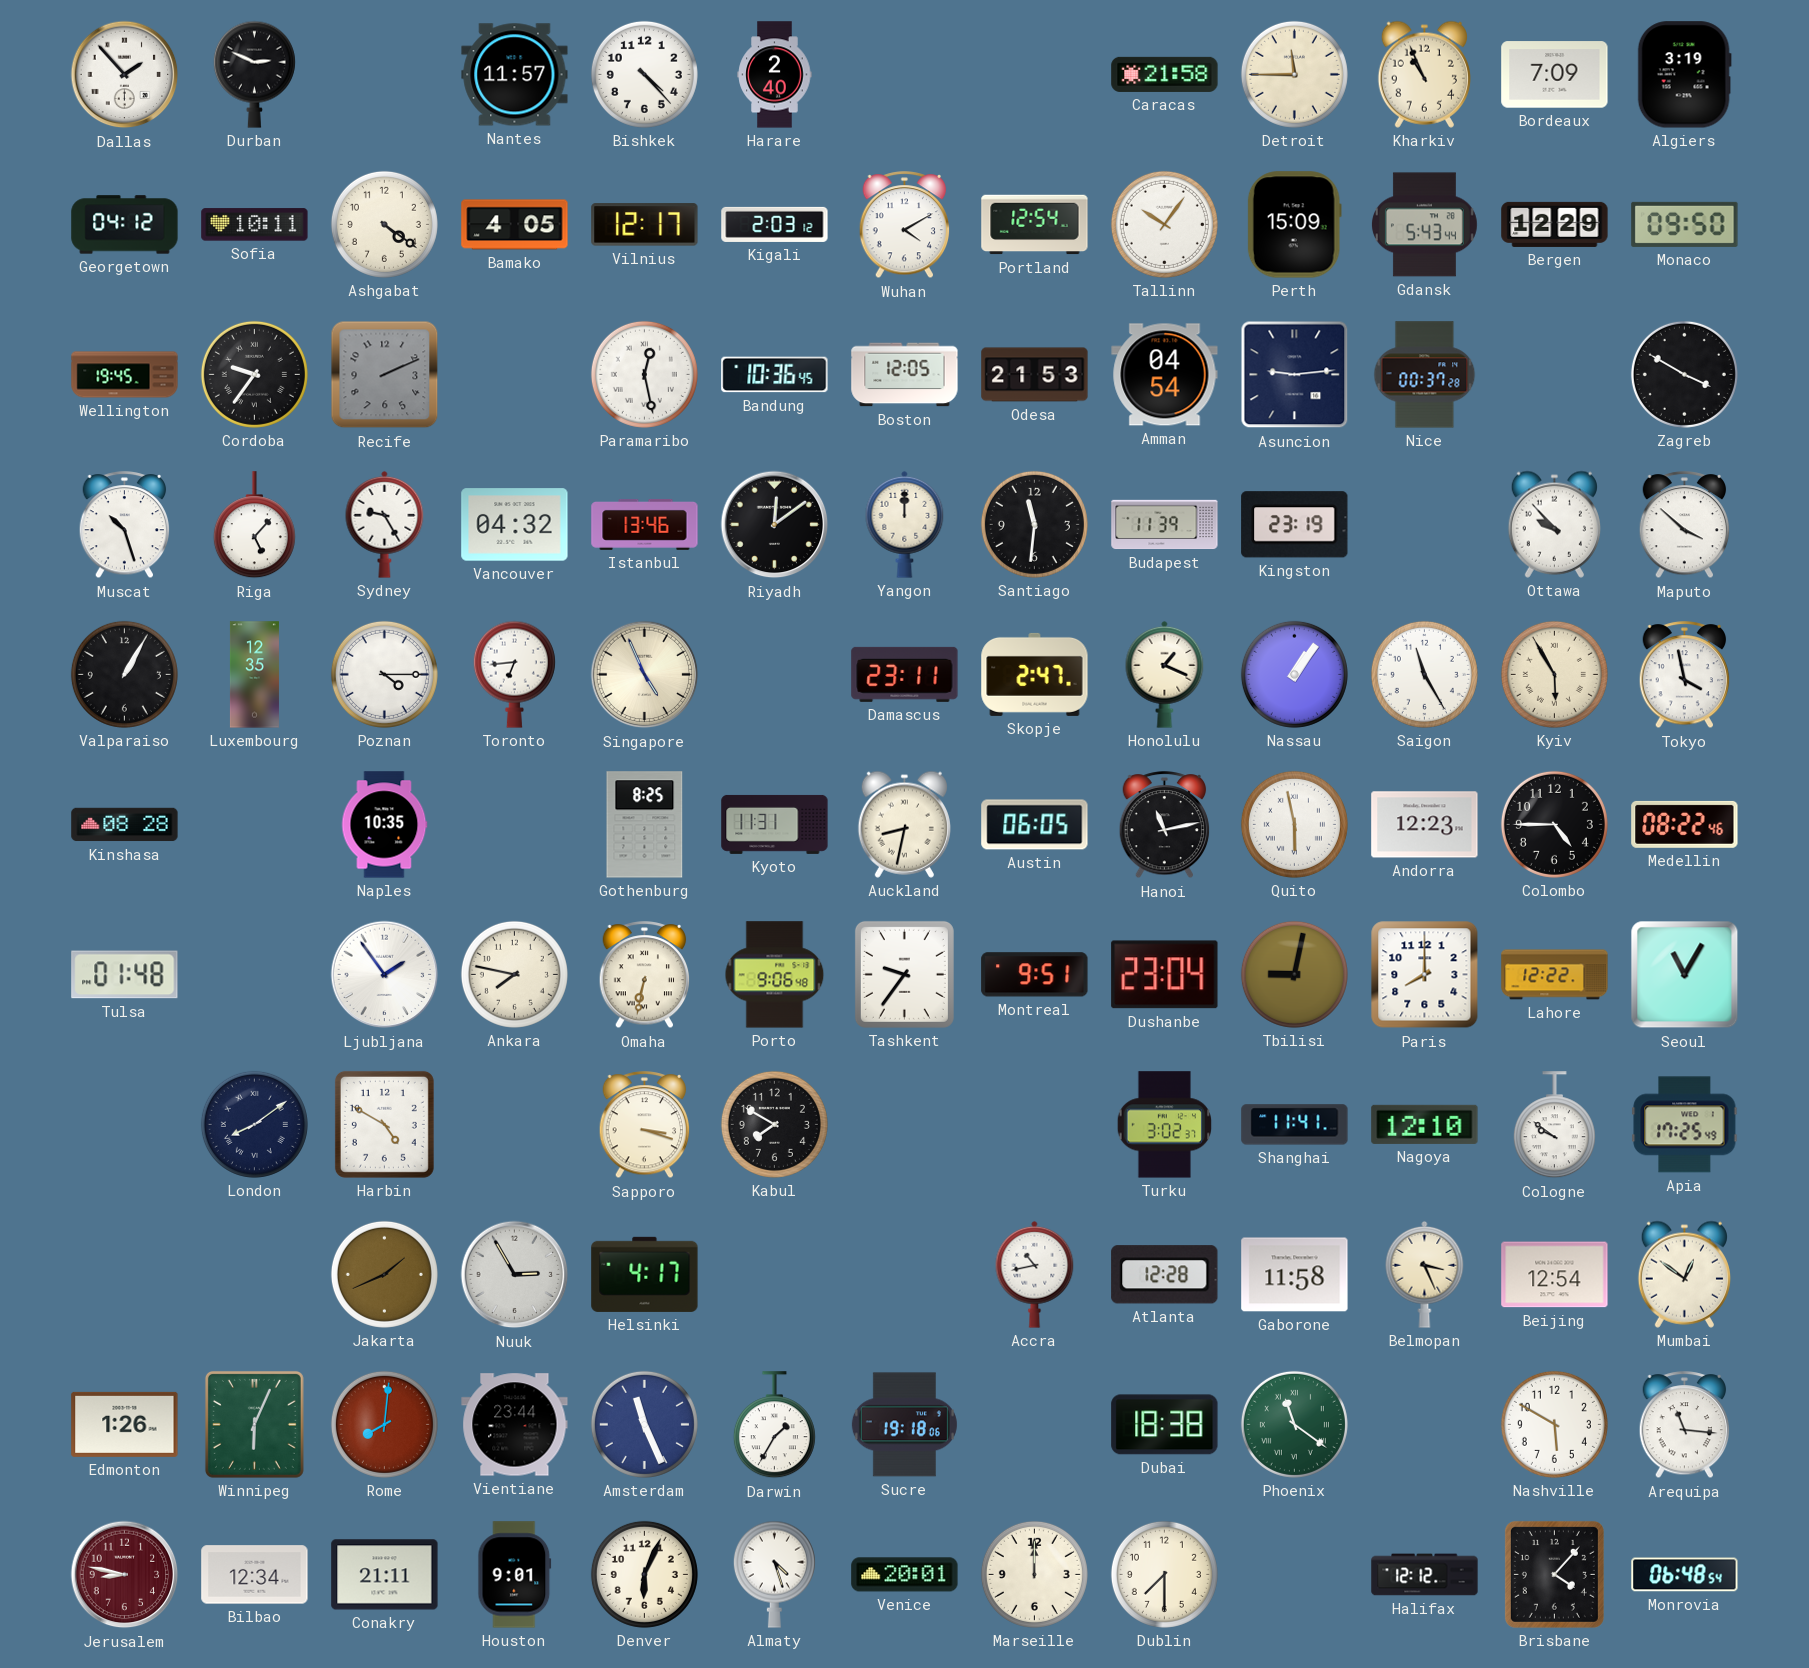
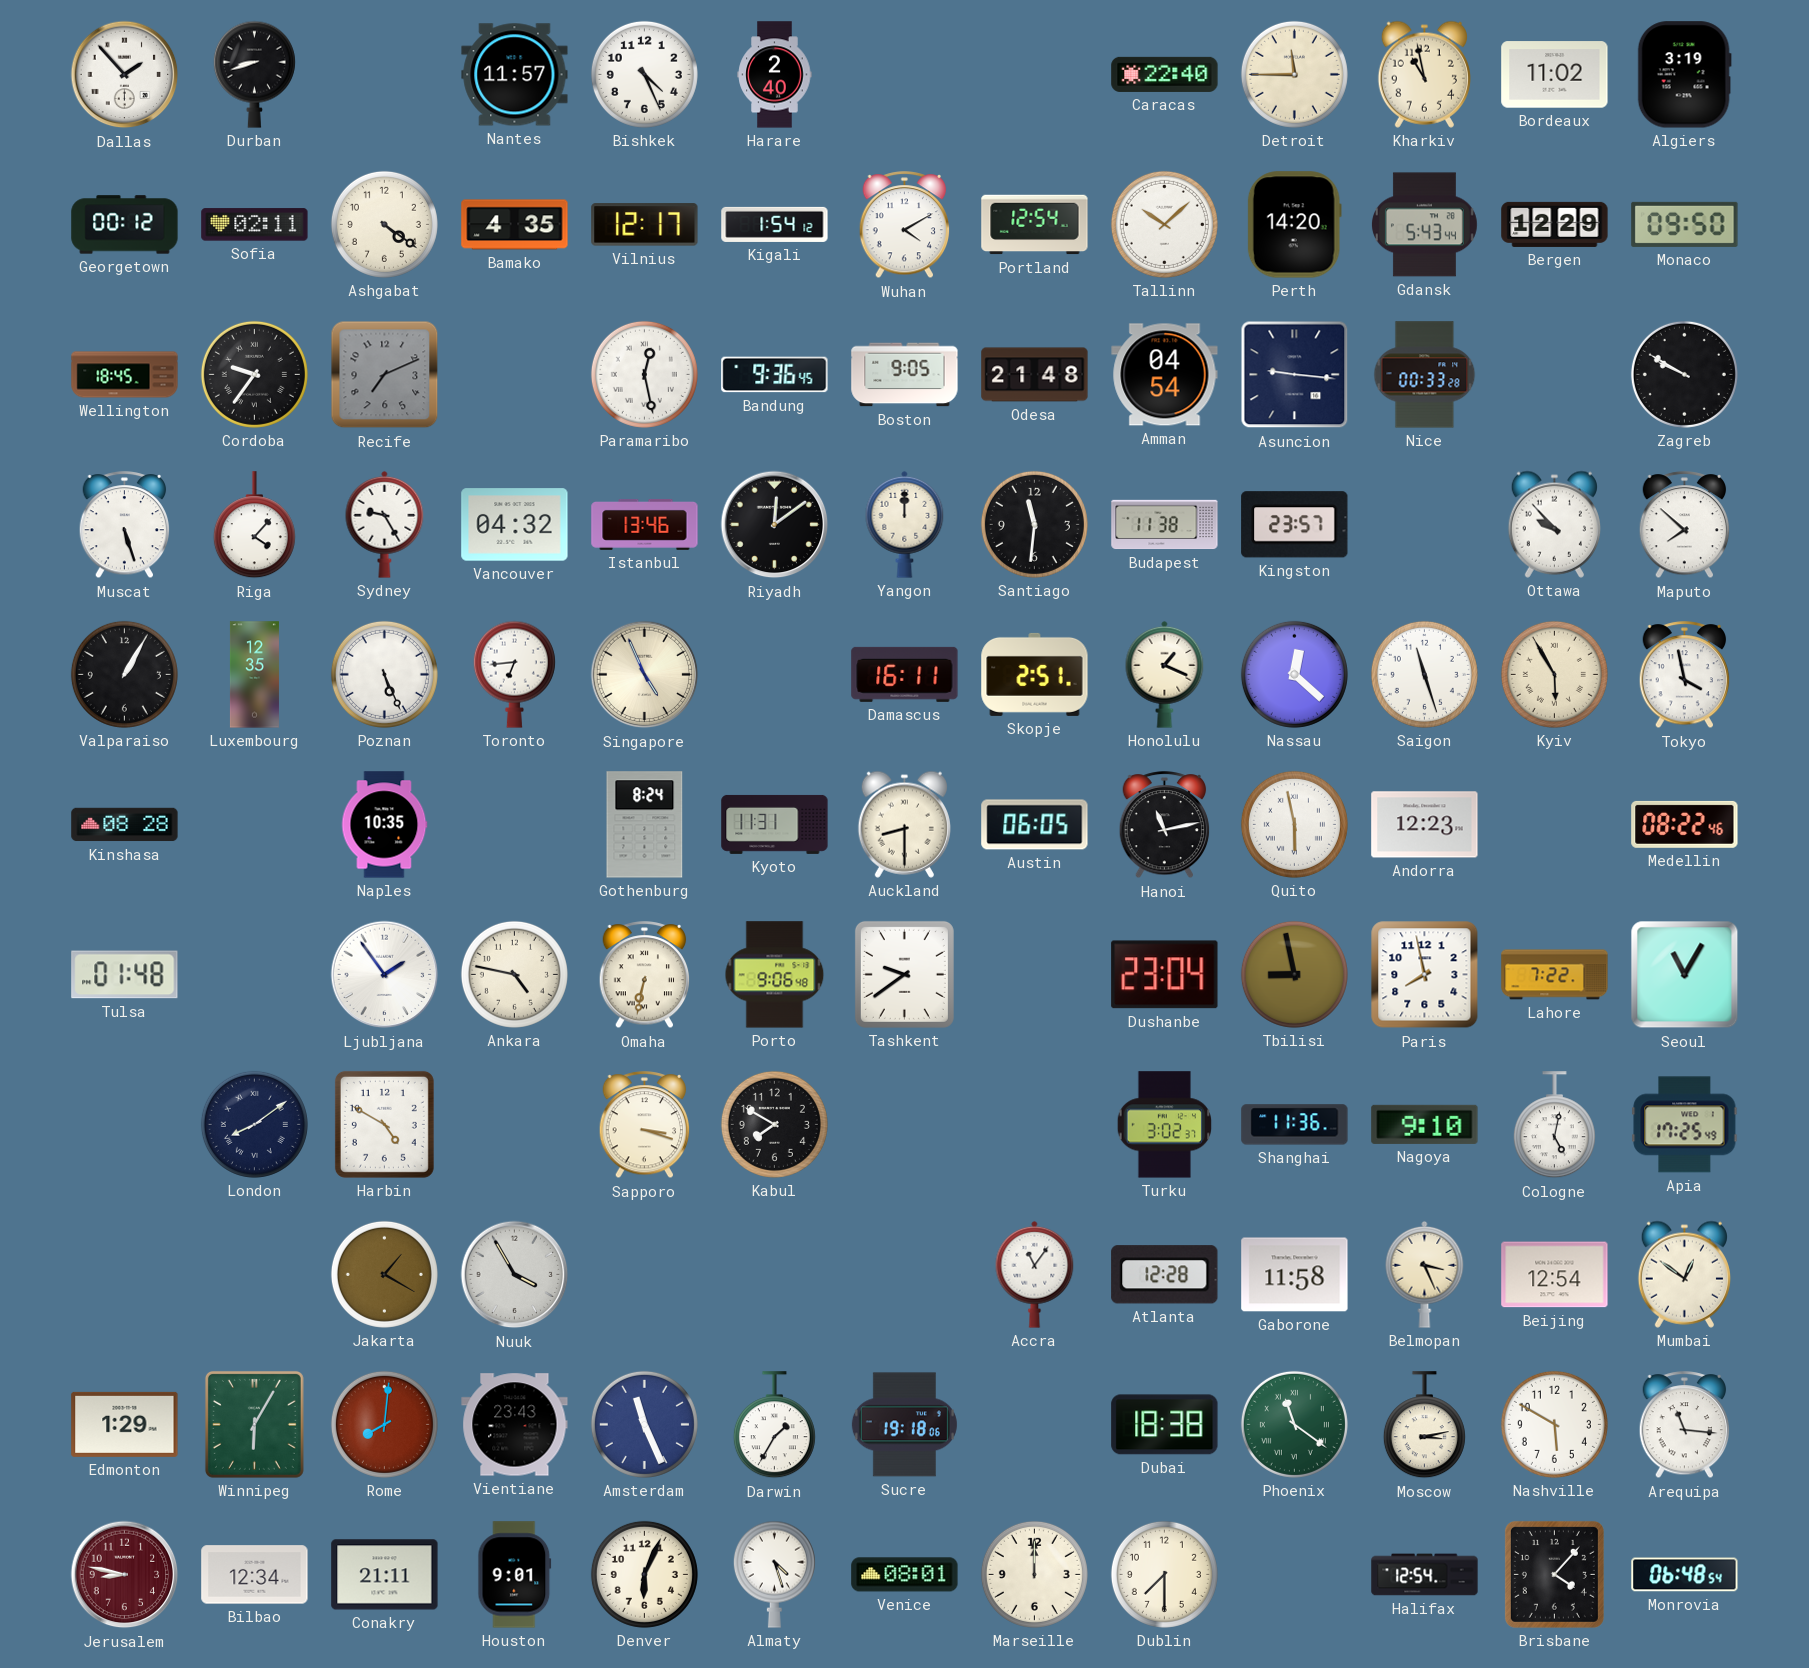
Durban: 2:49 -> 8:42 (254, 74)
Bishkek: 4:23 -> 4:26 (644, 74)
Caracas: 21:58 -> 22:40 (1165, 74)
Kharkiv: 10:56 -> 10:58 (1424, 74)
Bordeaux: 7:09 -> 11:02 (1555, 75)
Georgetown: 04:12 -> 00:12 (125, 225)
Sofia: 10:11 -> 02:11 (255, 225)
Bamako: 4:05 -> 4:35 (515, 225)
Kigali: 2:03 -> 1:54 (775, 224)
Tallinn: 10:06 -> 10:08 (1164, 224)
Perth: 15:09 -> 14:20 (1294, 225)
Wellington: 19:45 -> 18:45 (125, 375)
Recife: 2:11 -> 7:11 (385, 375)
Bandung: 10:36 -> 9:36 (775, 375)
Boston: 12:05 -> 9:05 (905, 375)
Odesa: 21:53 -> 21:48 (1035, 375)
Asuncion: 9:14 -> 9:16 (1295, 375)
Nice: 00:37 -> 00:33 (1425, 375)
Zagreb: 3:50 -> 9:50 (1684, 374)
Muscat: 10:27 -> 5:27 (125, 525)
Riga: 5:07 -> 4:07 (254, 525)
Budapest: 11:39 -> 11:38 (1165, 525)
Kingston: 23:19 -> 23:57 (1295, 525)
Maputo: 3:52 -> 7:52 (1685, 525)
Poznan: 4:15 -> 5:26 (384, 674)
Damascus: 23:11 -> 16:11 (905, 674)
Skopje: 2:47 -> 2:51 (1035, 674)
Nassau: 1:06 -> 12:22 (1294, 674)
Saigon: 11:25 -> 11:27 (1424, 674)
Gothenburg: 8:25 -> 8:24 (645, 825)
Auckland: 8:32 -> 8:30 (904, 824)
Colombo: 4:45 -> none (1554, 824)
Ankara: 7:47 -> 4:47 (514, 974)
Tashkent: 9:36 -> 9:39 (904, 974)
Montreal: 9:51 -> none (1035, 975)
Tbilisi: 9:02 -> 8:58 (1294, 974)
Paris: 8:00 -> 7:58 (1425, 975)
Lahore: 12:22 -> 7:22 (1555, 975)
Shanghai: 11:41 -> 11:36 (1295, 1125)
Nagoya: 12:10 -> 9:10 (1425, 1124)
Cologne: 9:51 -> 5:02 (1554, 1125)
Jakarta: 1:41 -> 1:20 (384, 1274)
Nuuk: 2:55 -> 3:55 (515, 1275)
Helsinki: 4:17 -> none (645, 1274)
Accra: 10:43 -> 11:06 (1035, 1274)
Edmonton: 1:26 -> 1:29 (125, 1424)
Winnipeg: 6:04 -> 6:05 (254, 1424)
Vientiane: 23:44 -> 23:43 (515, 1425)
Moscow: none -> 3:13 (1424, 1425)
Venice: 20:01 -> 08:01 (905, 1575)
Halifax: 12:12 -> 12:54 (1425, 1575)
